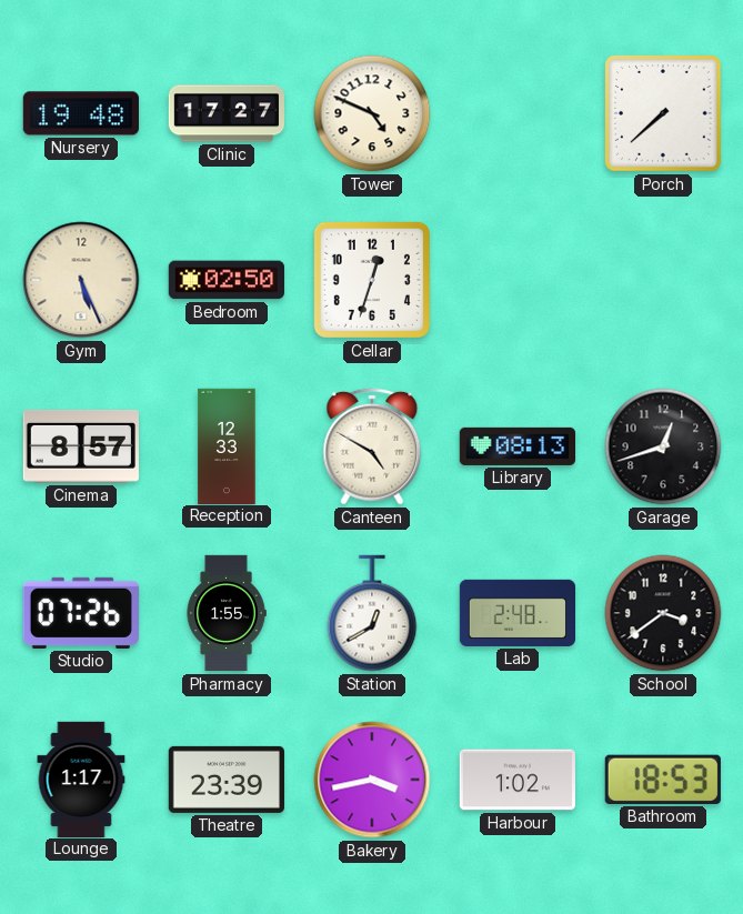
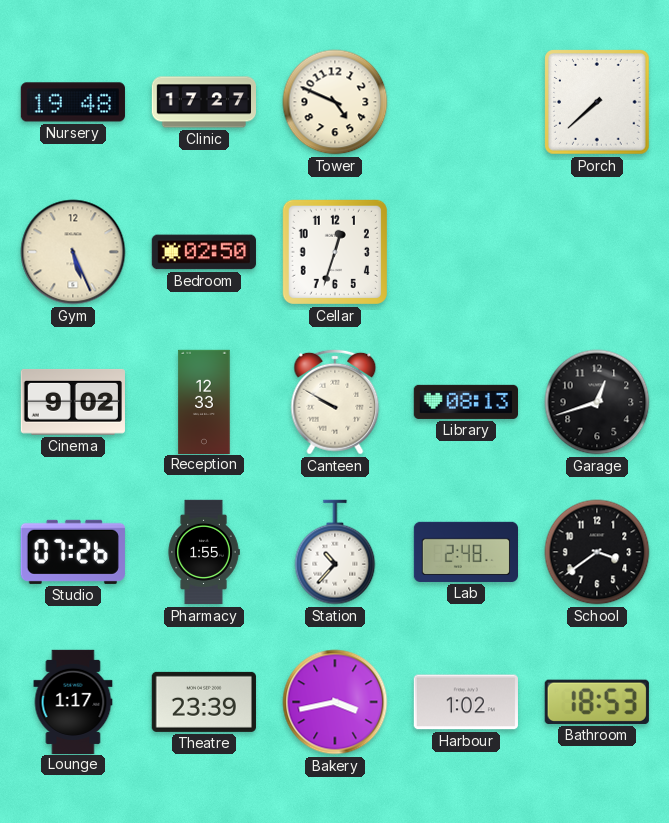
Cinema: 8:57 -> 9:02 (73, 402)
Canteen: 4:50 -> 9:50 (335, 402)
Station: 12:40 -> 10:37 (335, 552)
